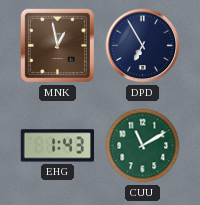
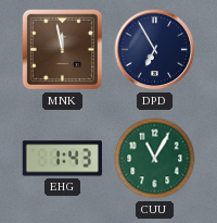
MNK: 12:58 -> 11:58 (62, 49)
CUU: 11:10 -> 11:05 (155, 159)
